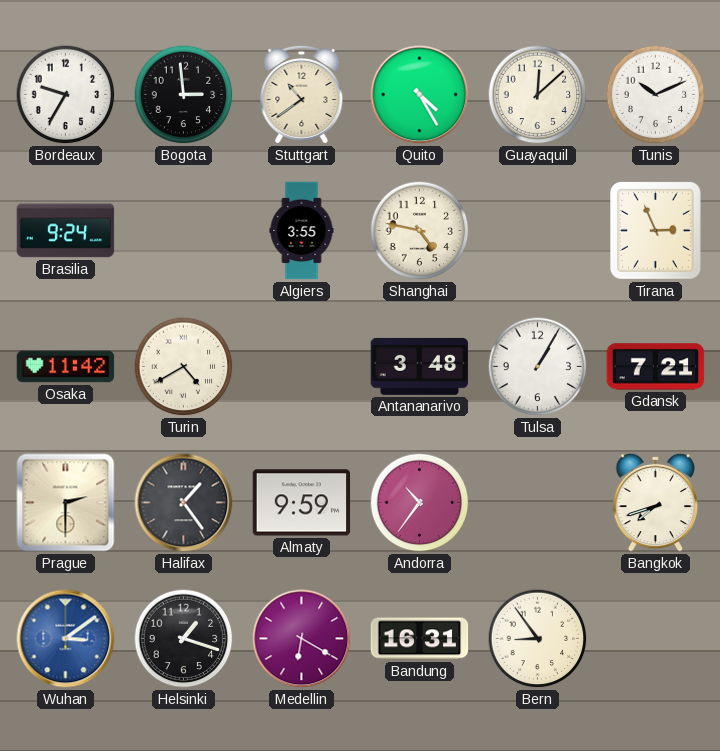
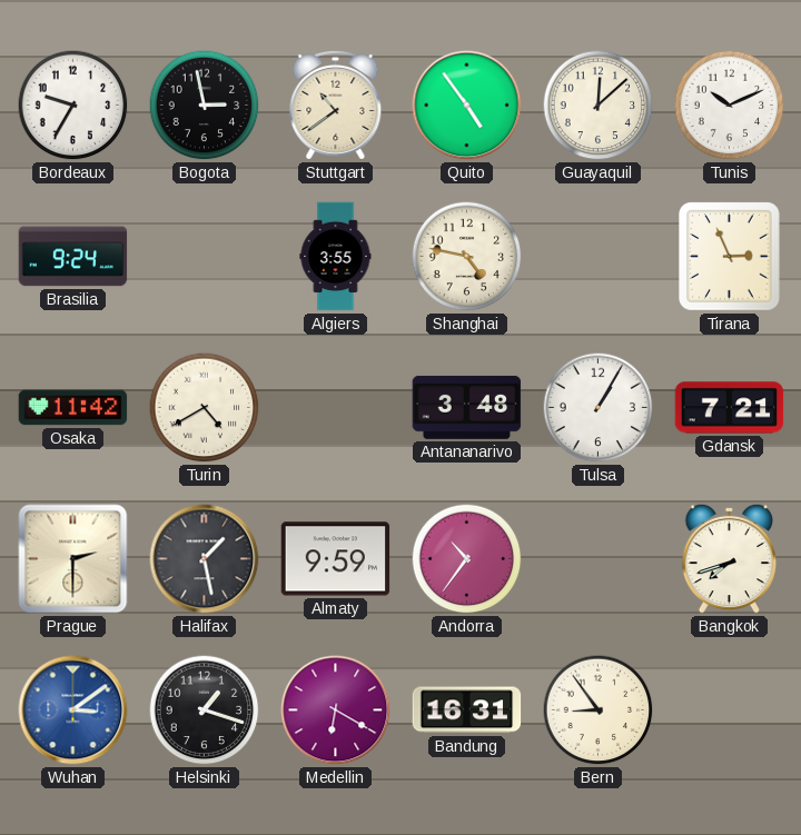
Bogota: 2:59 -> 2:58 (205, 106)
Quito: 4:25 -> 4:54 (467, 106)
Halifax: 1:24 -> 1:28 (205, 559)
